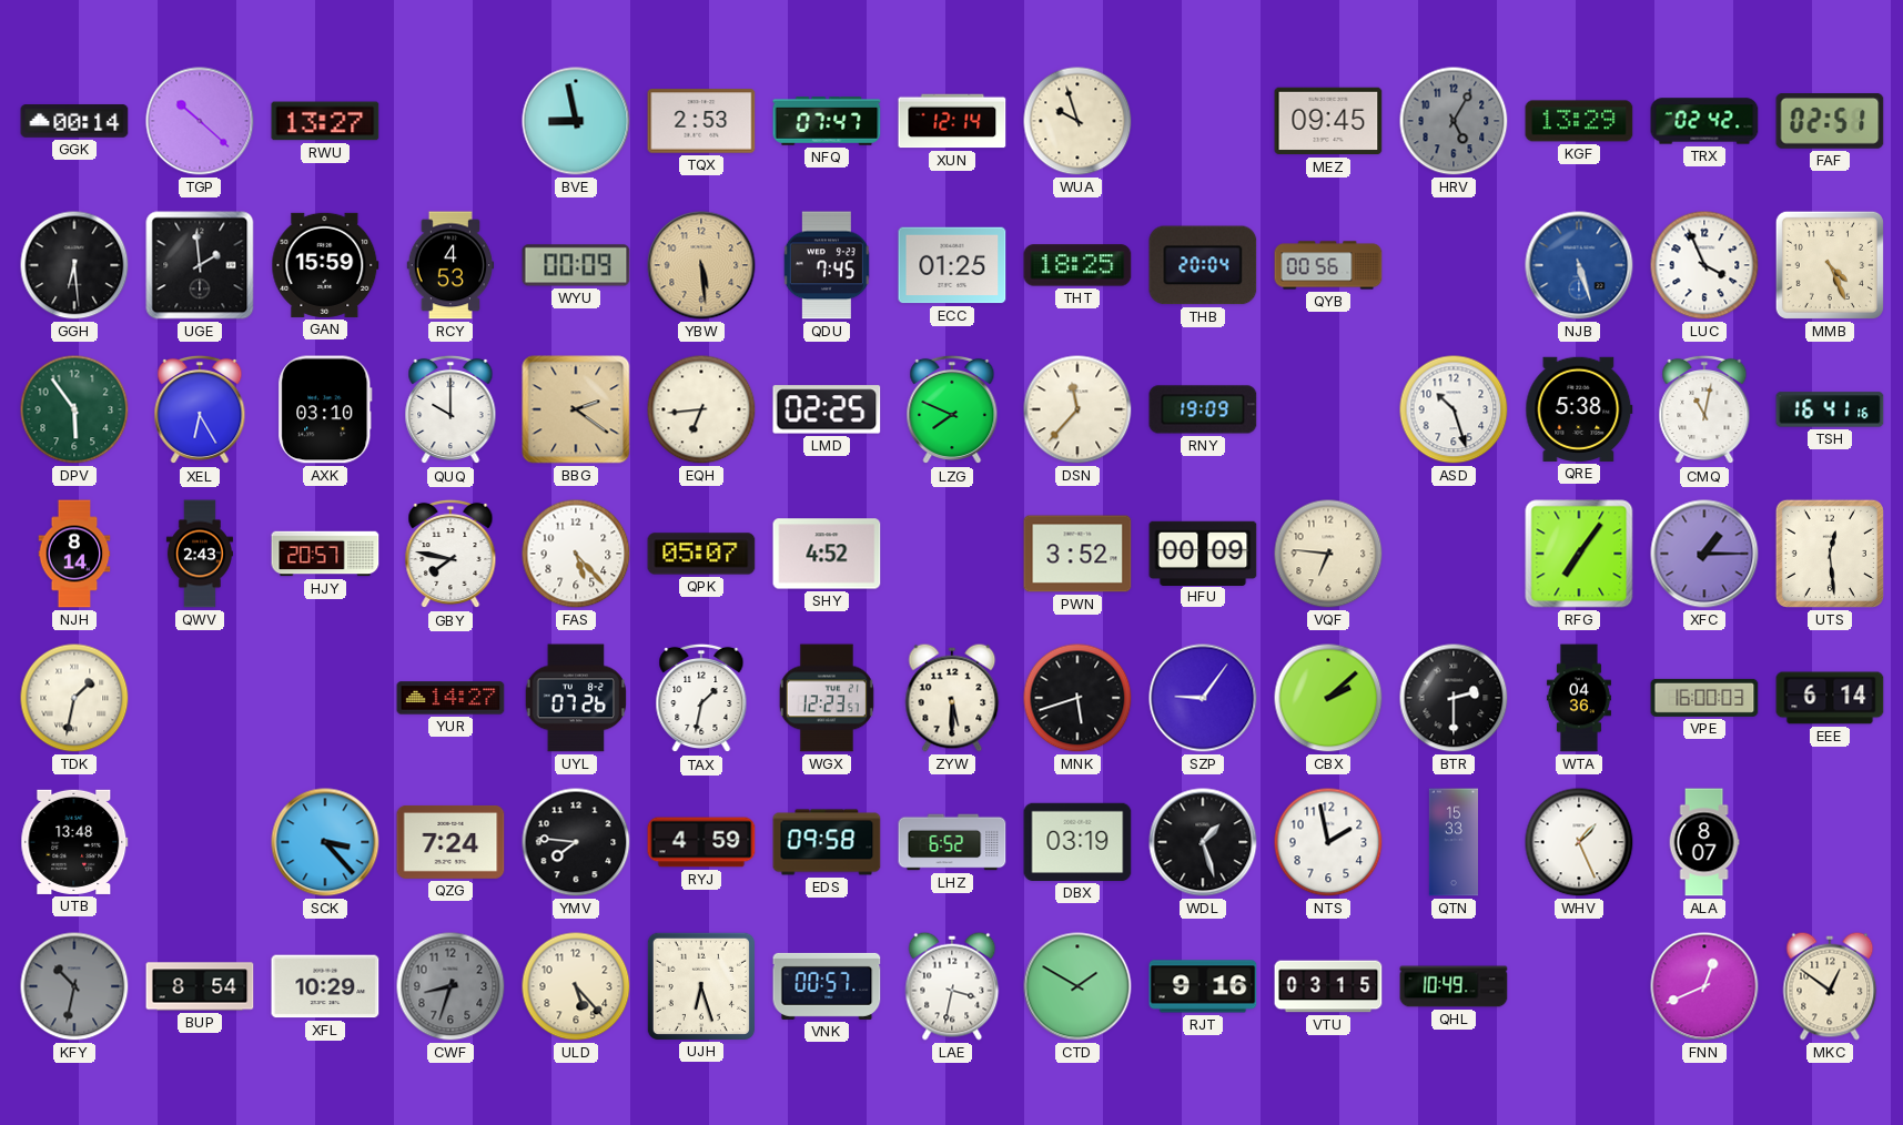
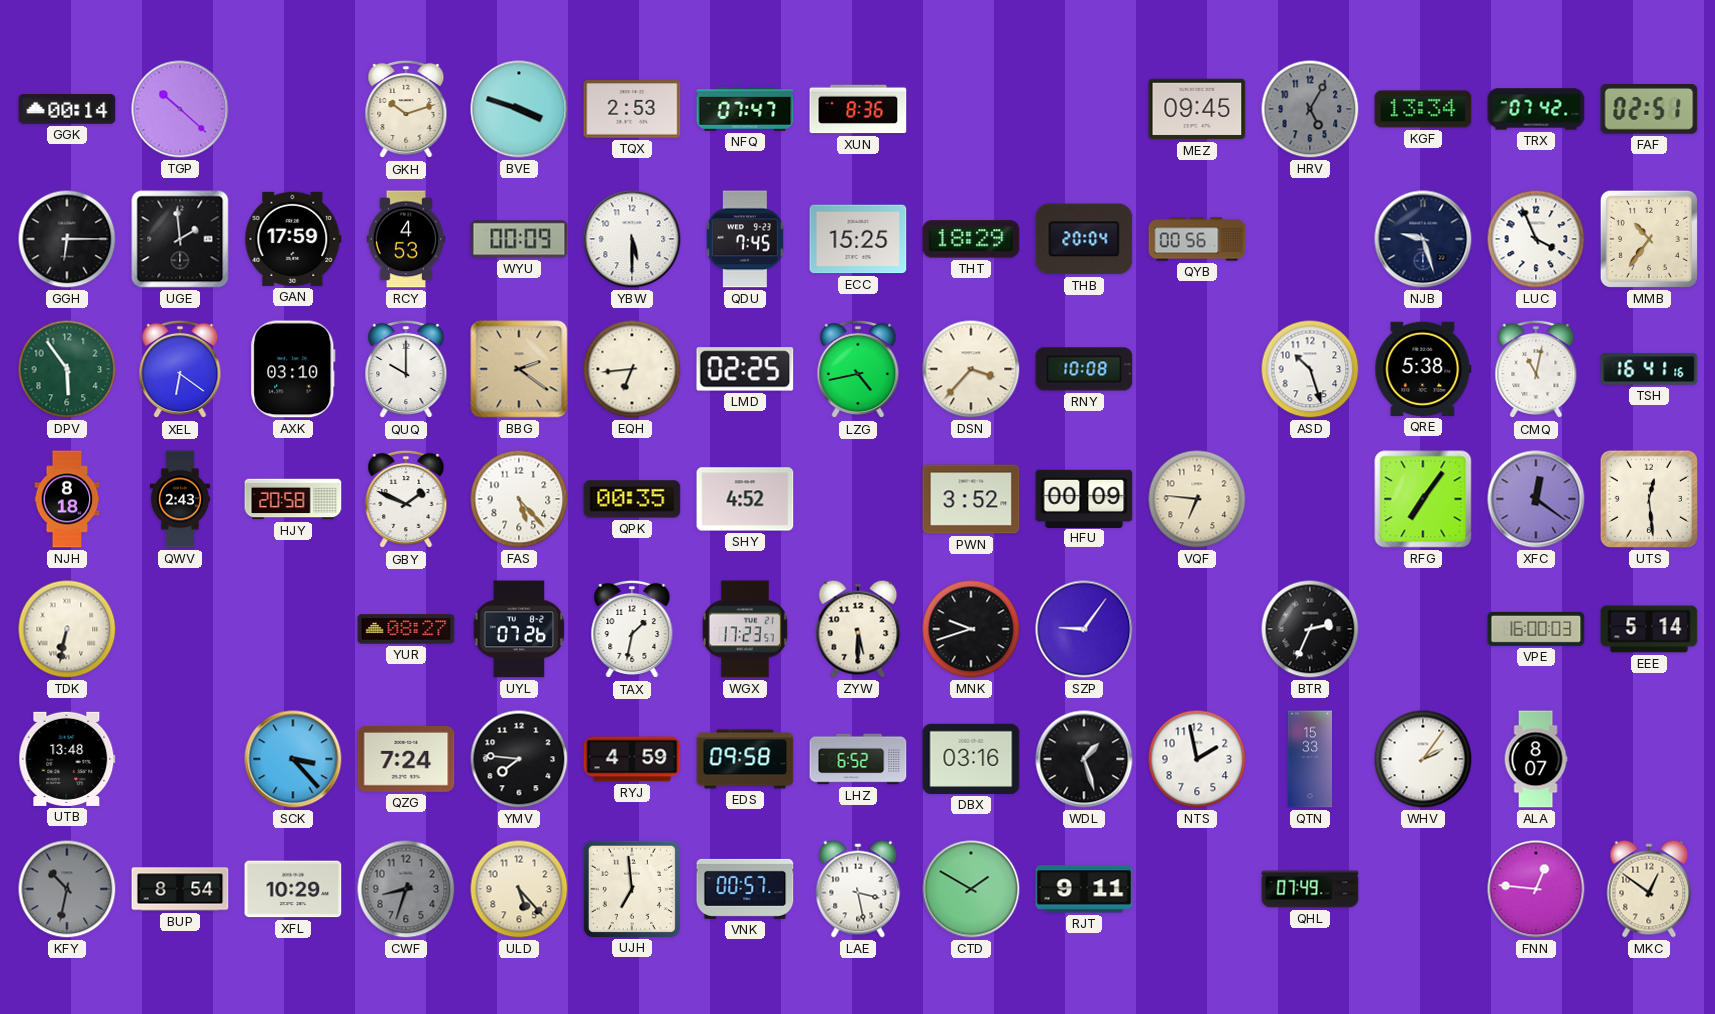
RWU: 13:27 -> none (325, 121)
GKH: none -> 10:12 (406, 109)
BVE: 8:58 -> 3:48 (519, 109)
XUN: 12:14 -> 8:36 (858, 109)
WUA: 9:57 -> none (1077, 121)
KGF: 13:29 -> 13:34 (1423, 109)
TRX: 02:42 -> 07:42 (1536, 109)
GGH: 6:29 -> 6:15 (67, 239)
GAN: 15:59 -> 17:59 (293, 239)
YBW: 5:29 -> 5:30 (632, 239)
YBW dial: champagne -> white (632, 239)
ECC: 01:25 -> 15:25 (858, 239)
THT: 18:25 -> 18:29 (971, 239)
NJB: 5:27 -> 9:27 (1423, 239)
NJB dial: blue -> navy (1423, 239)
MMB: 4:26 -> 10:36 (1649, 239)
XEL: 6:25 -> 6:21 (180, 369)
LZG: 7:49 -> 4:43 (858, 369)
DSN: 11:37 -> 3:37 (971, 369)
RNY: 19:09 -> 10:08 (1084, 369)
NJH: 8:14 -> 8:18 (67, 499)
HJY: 20:57 -> 20:58 (293, 499)
GBY: 7:47 -> 1:49 (406, 499)
QPK: 05:07 -> 00:35 (632, 499)
XFC: 1:15 -> 12:21 (1536, 499)
TDK: 1:32 -> 6:32 (67, 629)
YUR: 14:27 -> 08:27 (406, 629)
WGX: 12:23 -> 17:23 (745, 629)
MNK: 5:42 -> 9:42 (971, 629)
CBX: 2:08 -> none (1328, 698)
BTR: 2:30 -> 2:34 (1310, 629)
WTA: 04:36 -> none (1579, 698)
EEE: 6:14 -> 5:14 (1649, 629)
DBX: 03:19 -> 03:16 (971, 759)
WHV: 1:26 -> 2:06 (1423, 759)
UJH: 6:27 -> 6:59 (632, 889)
LAE: 3:32 -> 3:28 (858, 889)
RJT: 9:16 -> 9:11 (1084, 889)
VTU: 03:15 -> none (1328, 986)
QHL: 10:49 -> 07:49 (1310, 889)
FNN: 12:41 -> 12:46 (1536, 889)
